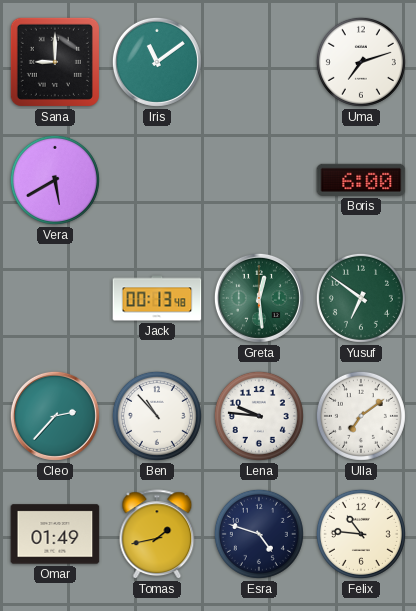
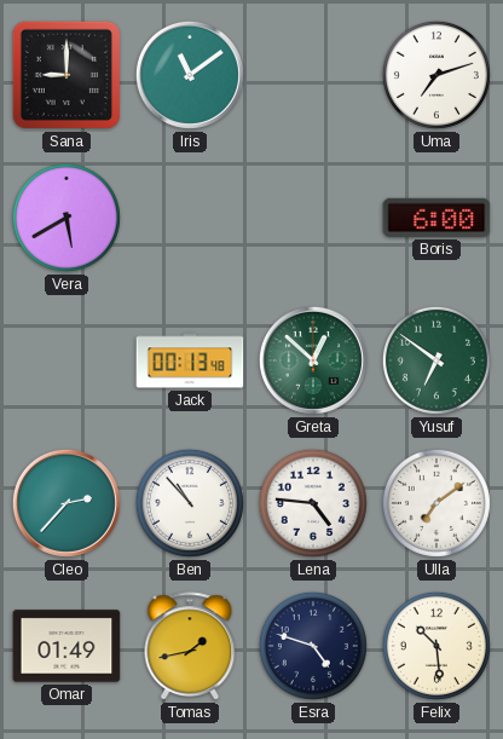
Greta: 12:29 -> 12:52 (313, 360)
Lena: 9:46 -> 4:46 (313, 503)
Felix: 10:46 -> 10:29 (436, 646)
